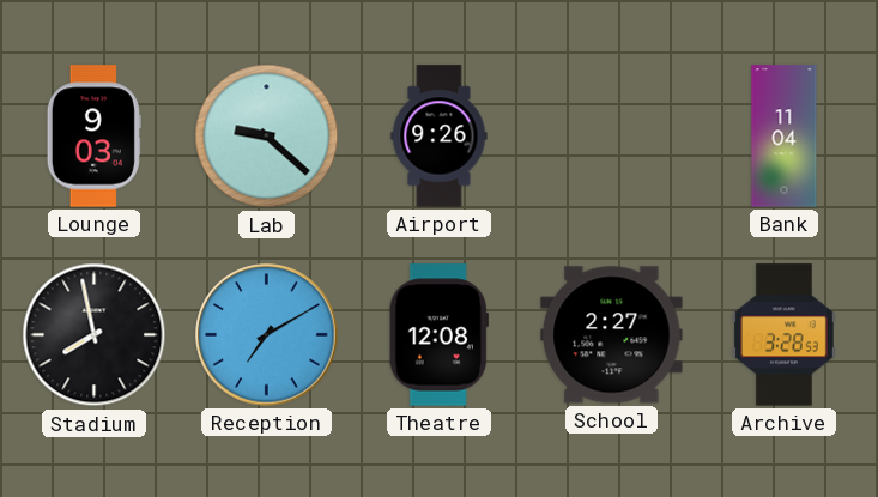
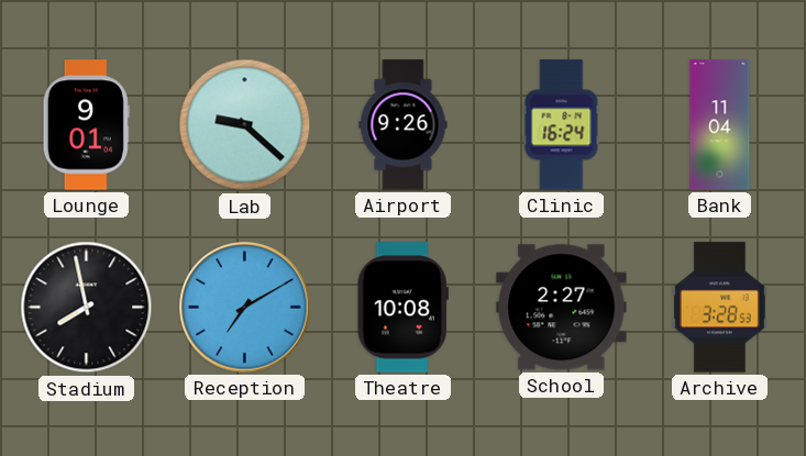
Lounge: 9:03 -> 9:01 (86, 125)
Clinic: none -> 16:24 (562, 125)
Theatre: 12:08 -> 10:08 (402, 308)
